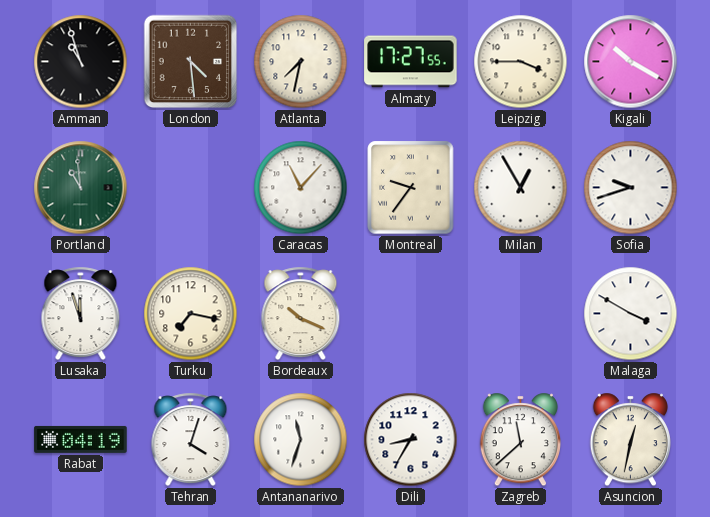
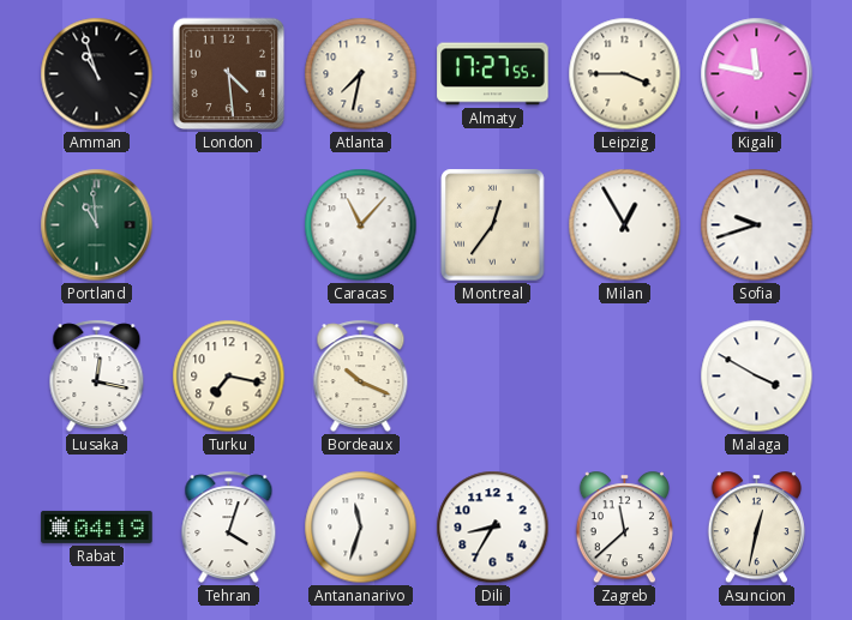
Kigali: 10:20 -> 11:47 (757, 74)
Montreal: 9:36 -> 12:36 (493, 225)
Lusaka: 11:57 -> 12:17 (97, 377)
